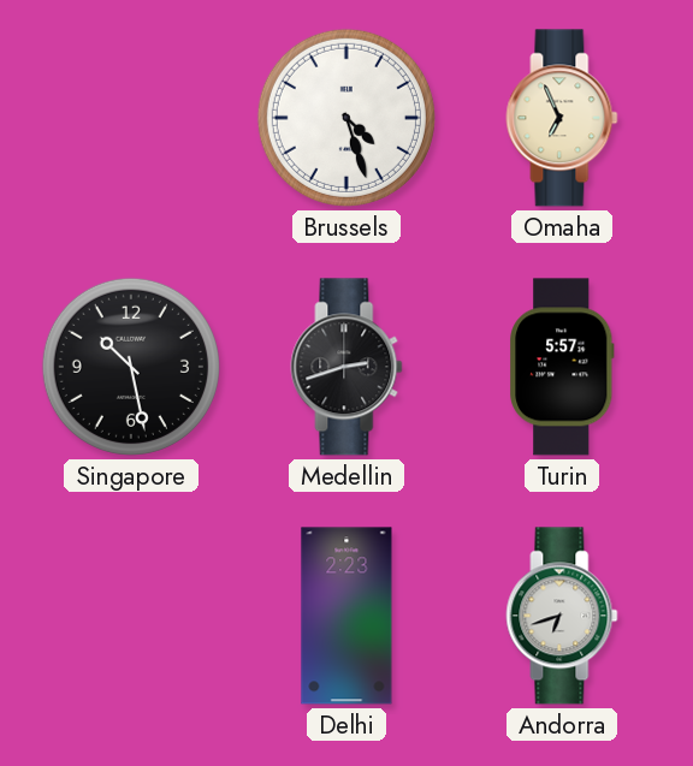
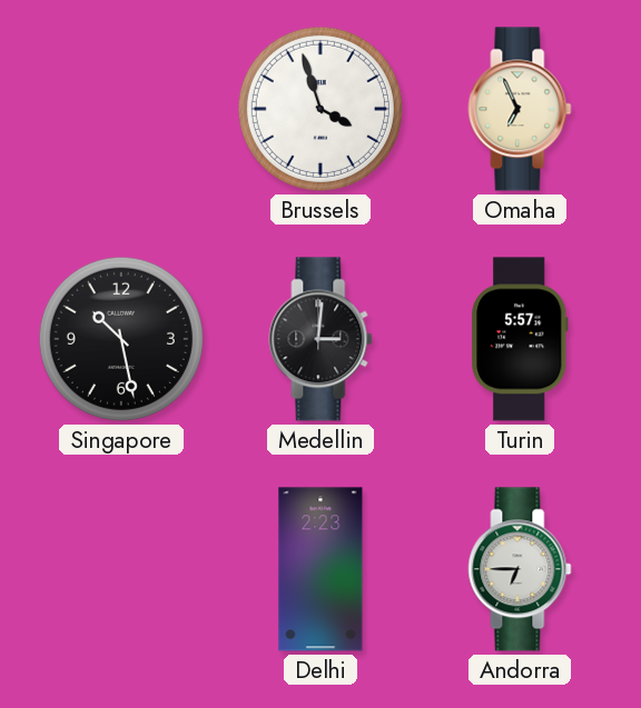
Brussels: 4:27 -> 3:57 (320, 109)
Medellin: 2:42 -> 3:01 (320, 339)
Andorra: 6:42 -> 6:45 (520, 569)
